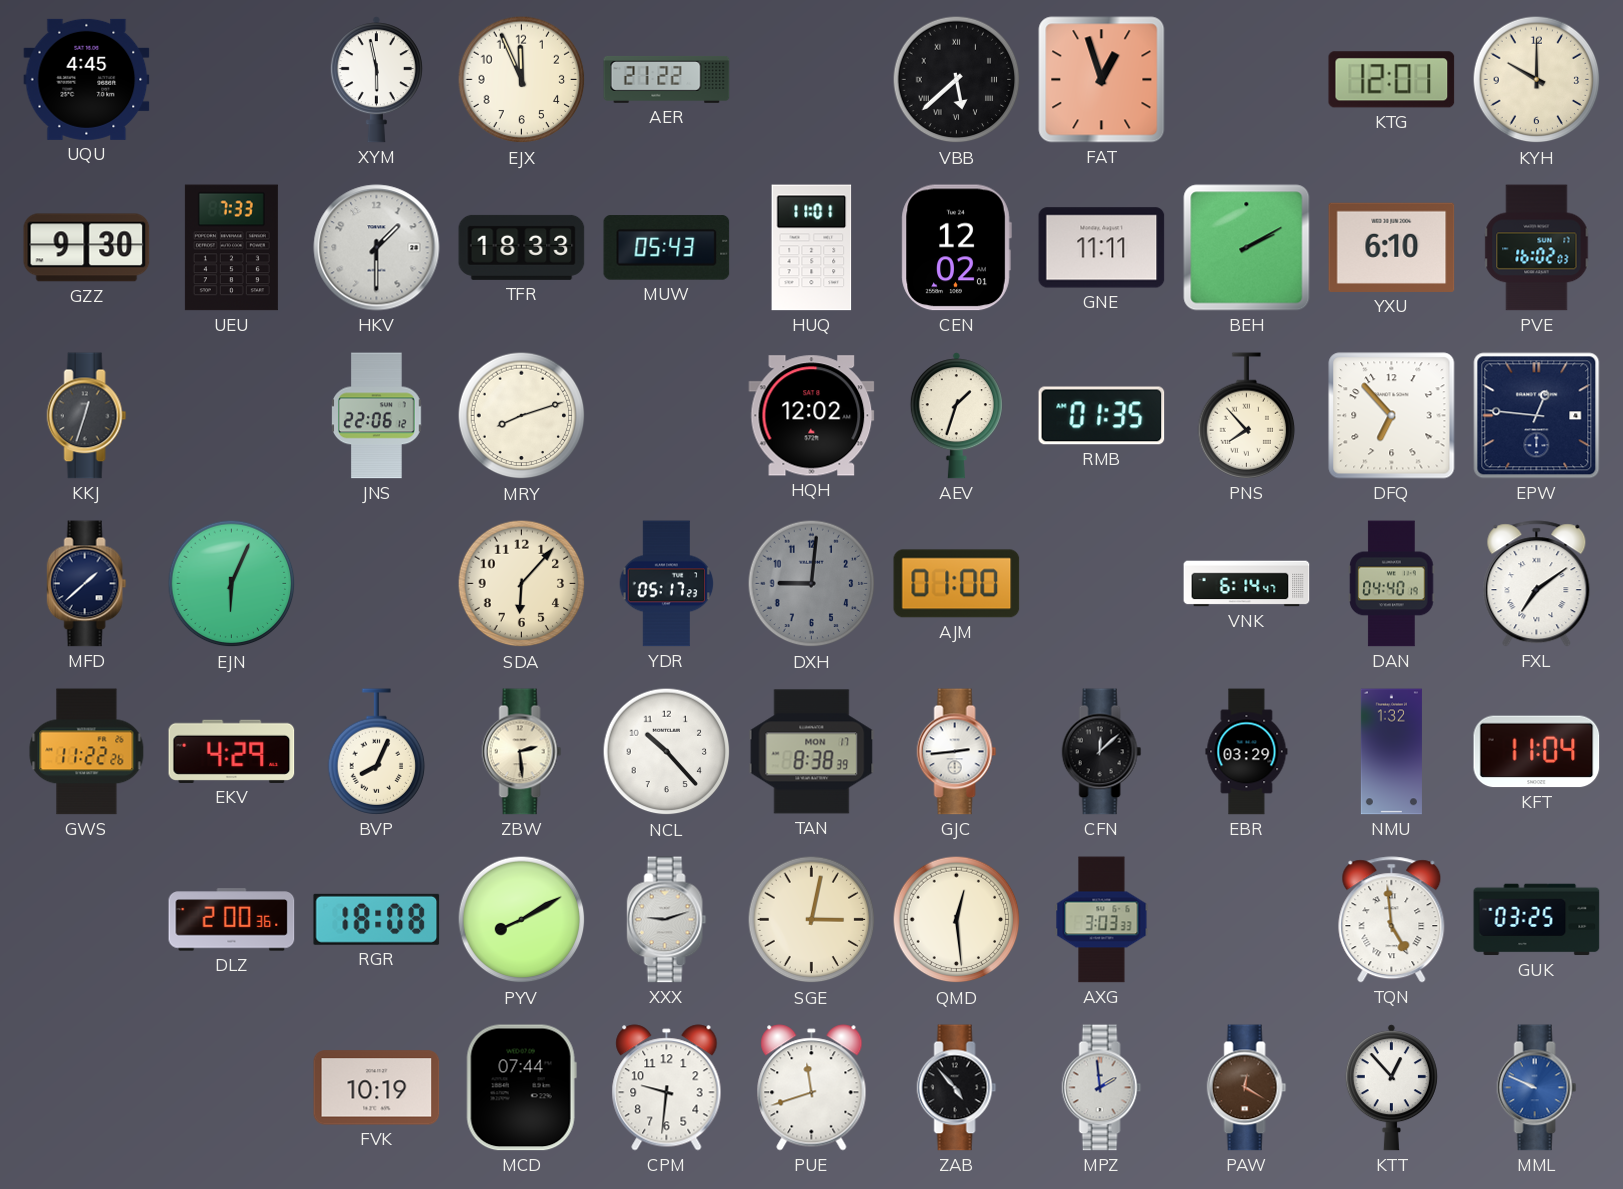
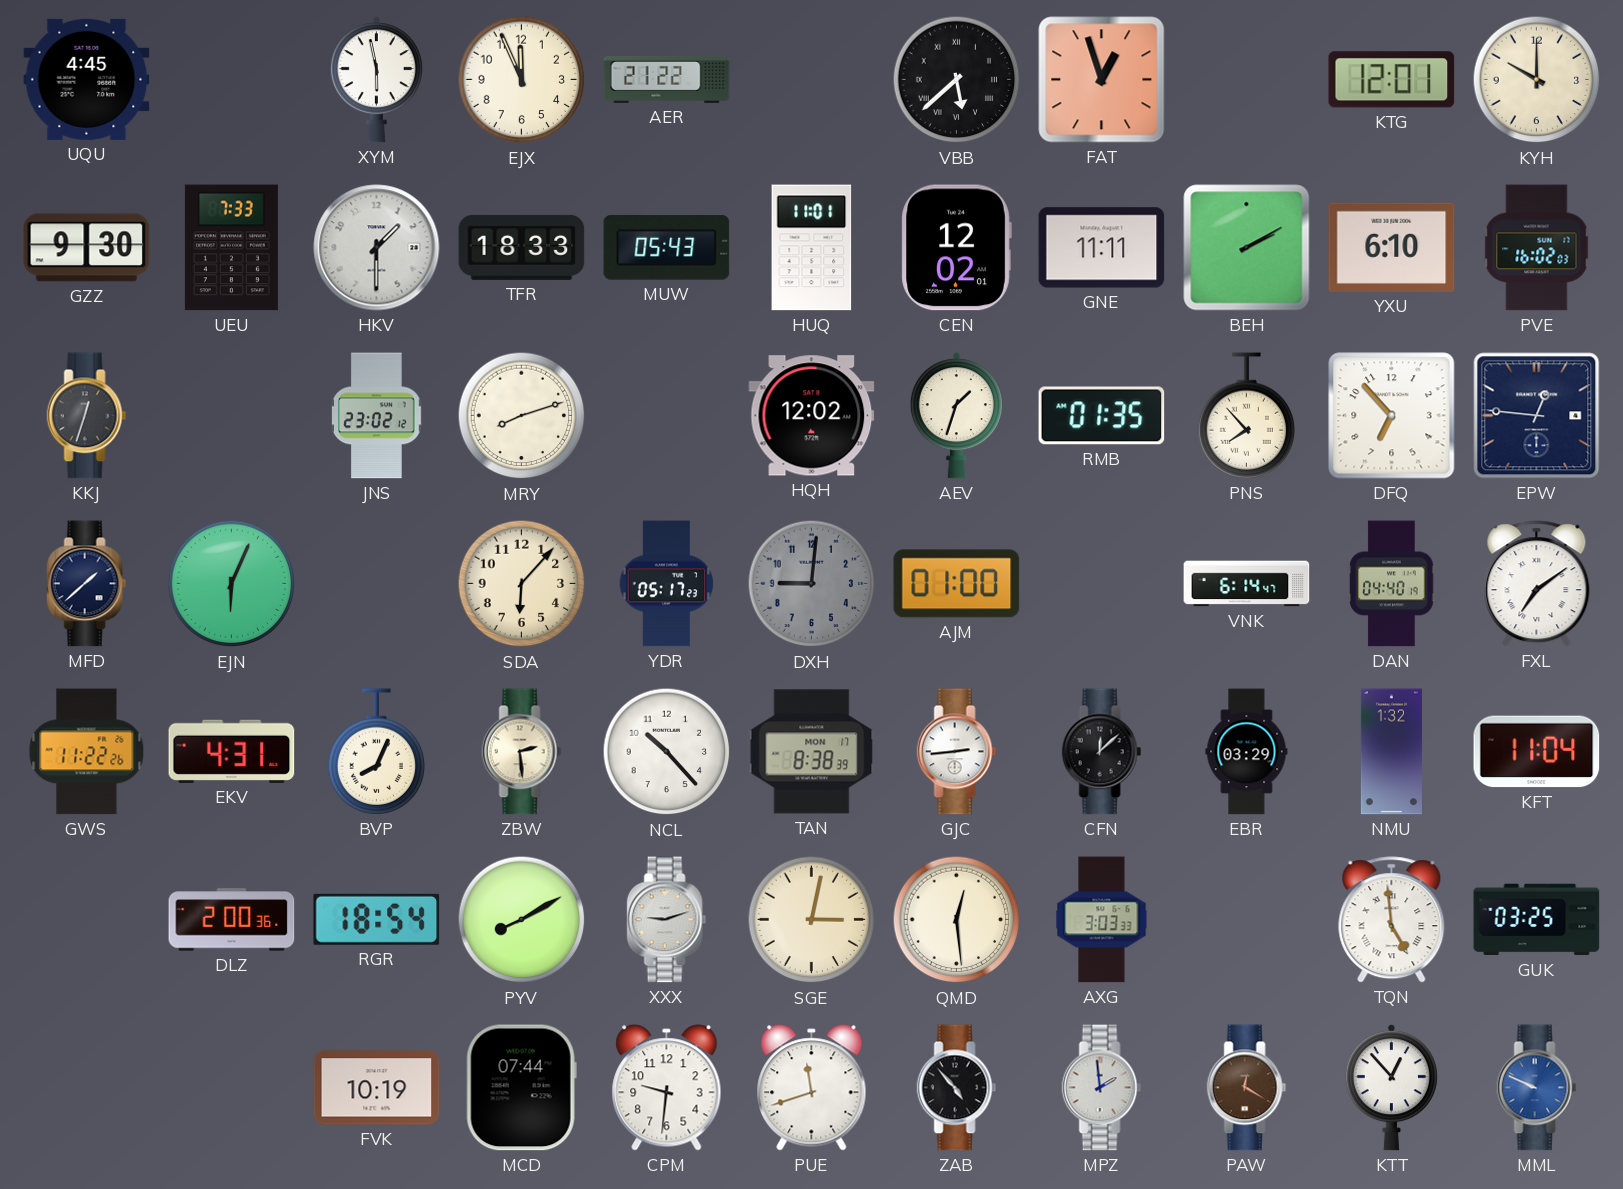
JNS: 22:06 -> 23:02 (377, 416)
EKV: 4:29 -> 4:31 (232, 751)
RGR: 18:08 -> 18:54 (377, 919)
